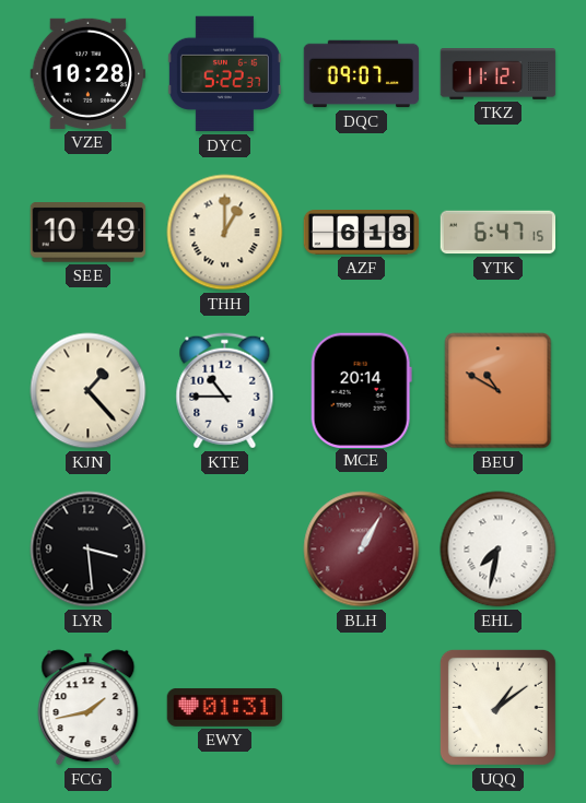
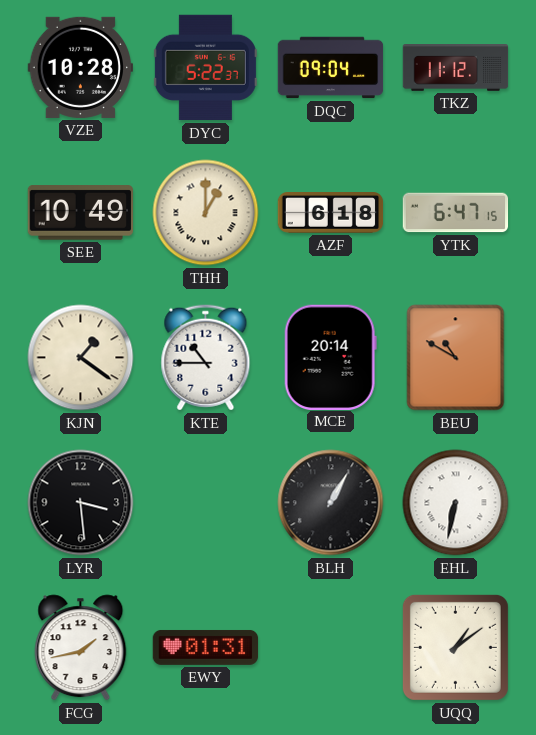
DQC: 09:07 -> 09:04 (331, 68)
KJN: 1:23 -> 1:21 (81, 358)
BLH dial: burgundy -> black (331, 503)
EHL: 7:32 -> 6:32 (456, 503)
